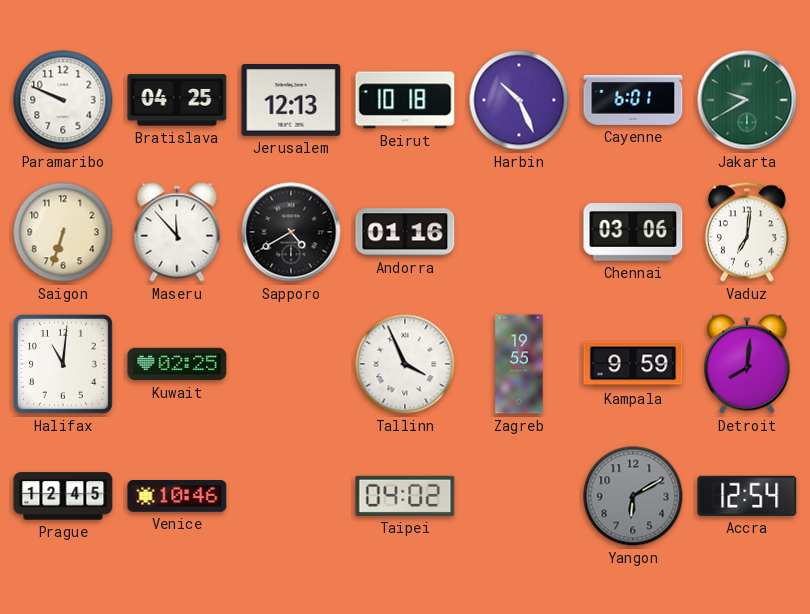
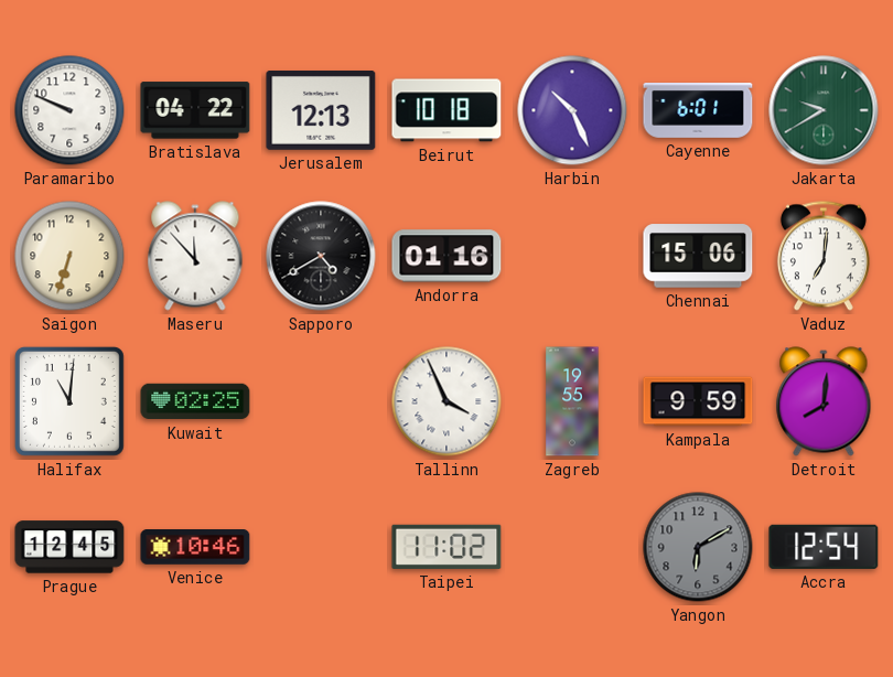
Bratislava: 04:25 -> 04:22 (195, 110)
Chennai: 03:06 -> 15:06 (698, 256)
Taipei: 04:02 -> 11:02 (446, 547)
